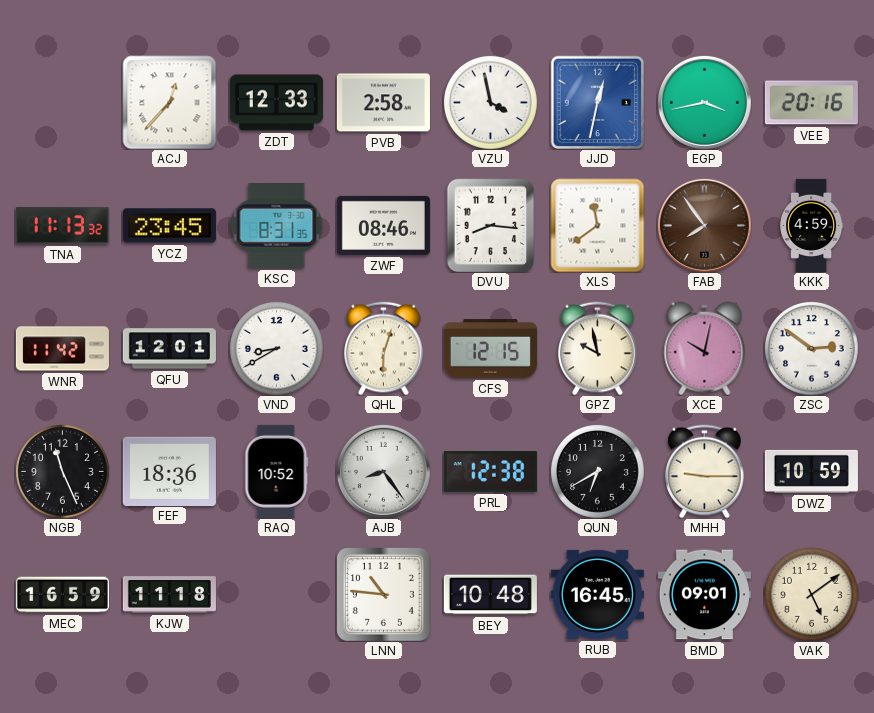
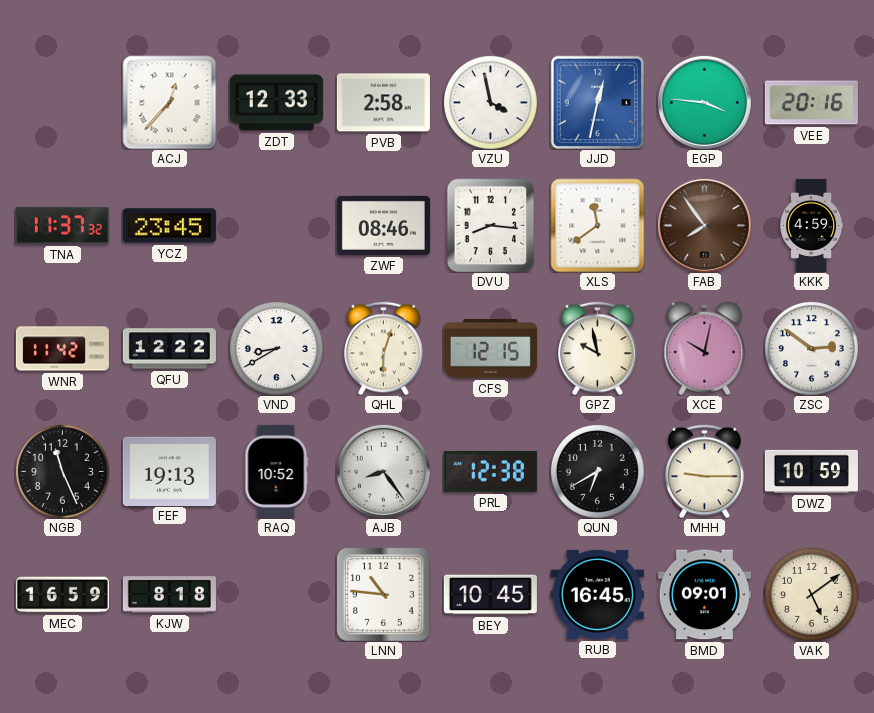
EGP: 3:43 -> 3:46 (704, 102)
TNA: 11:13 -> 11:37 (62, 226)
KSC: 8:31 -> none (276, 226)
QFU: 12:01 -> 12:22 (169, 349)
FEF: 18:36 -> 19:13 (169, 471)
KJW: 11:18 -> 8:18 (169, 595)
BEY: 10:48 -> 10:45 (490, 595)
